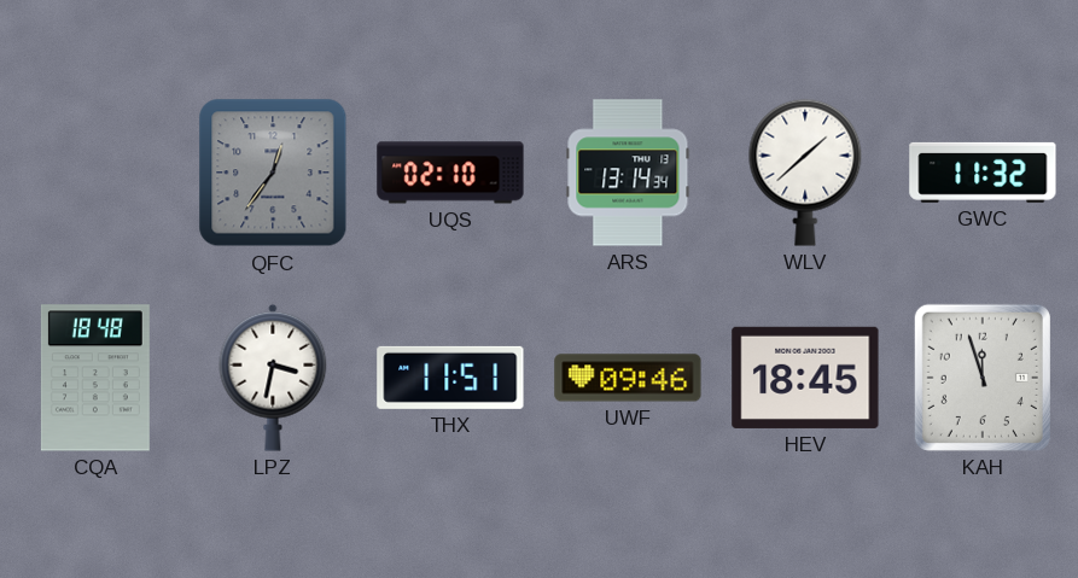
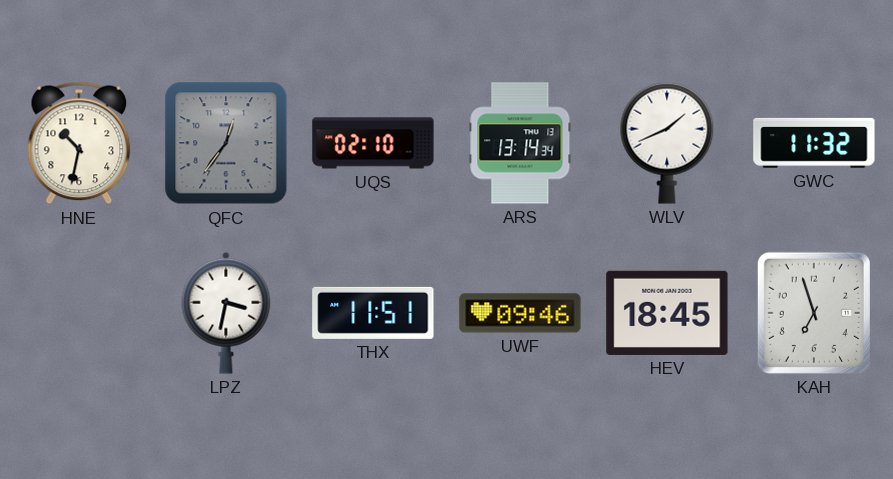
HNE: none -> 10:32 (79, 143)
WLV: 1:38 -> 1:41 (667, 143)
CQA: 18:48 -> none (95, 378)
KAH: 11:57 -> 6:57 (814, 313)
